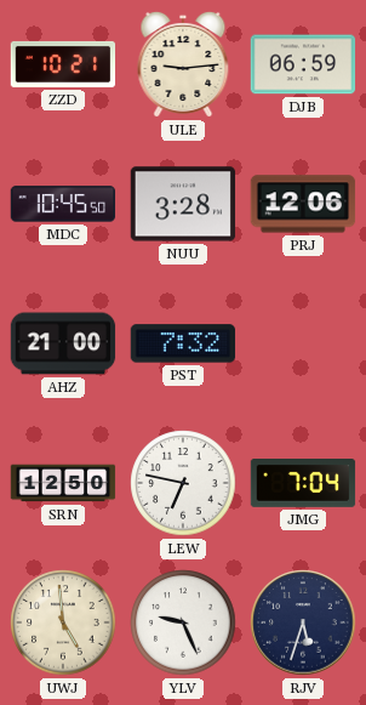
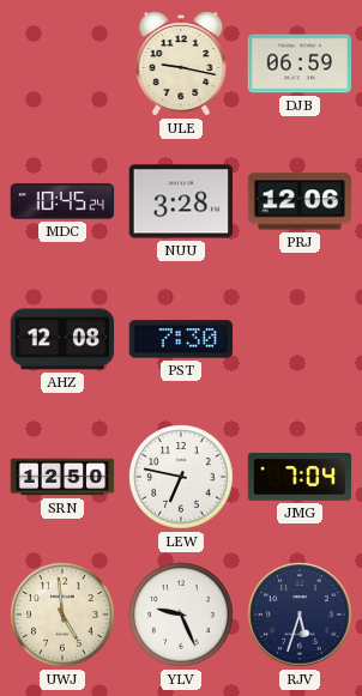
ZZD: 10:21 -> none (63, 64)
ULE: 9:14 -> 9:17 (181, 63)
MDC: 10:45:50 -> 10:45:24 (62, 201)
AHZ: 21:00 -> 12:08 (62, 339)
PST: 7:32 -> 7:30 (181, 339)
